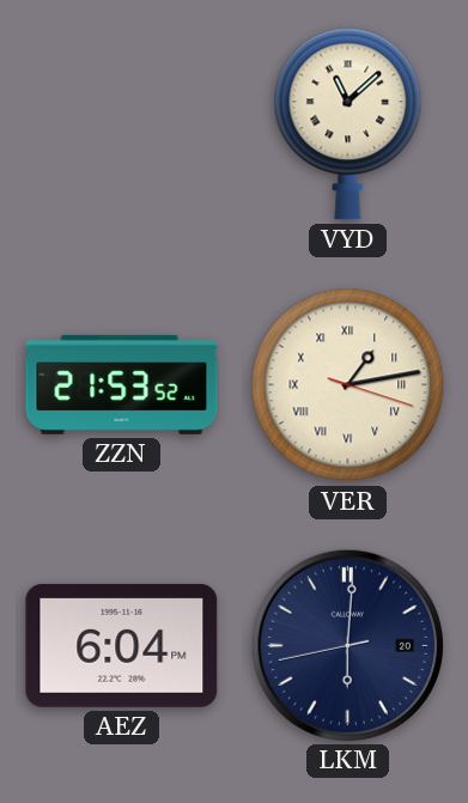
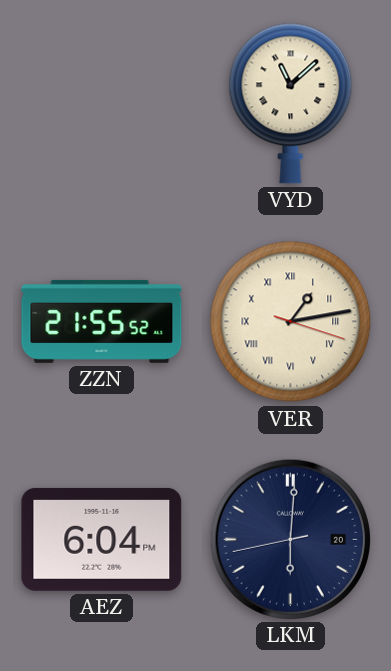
ZZN: 21:53 -> 21:55 (102, 321)
